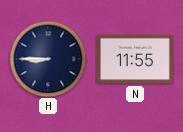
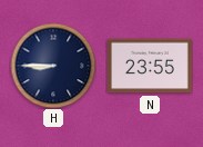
N: 11:55 -> 23:55 (150, 66)
